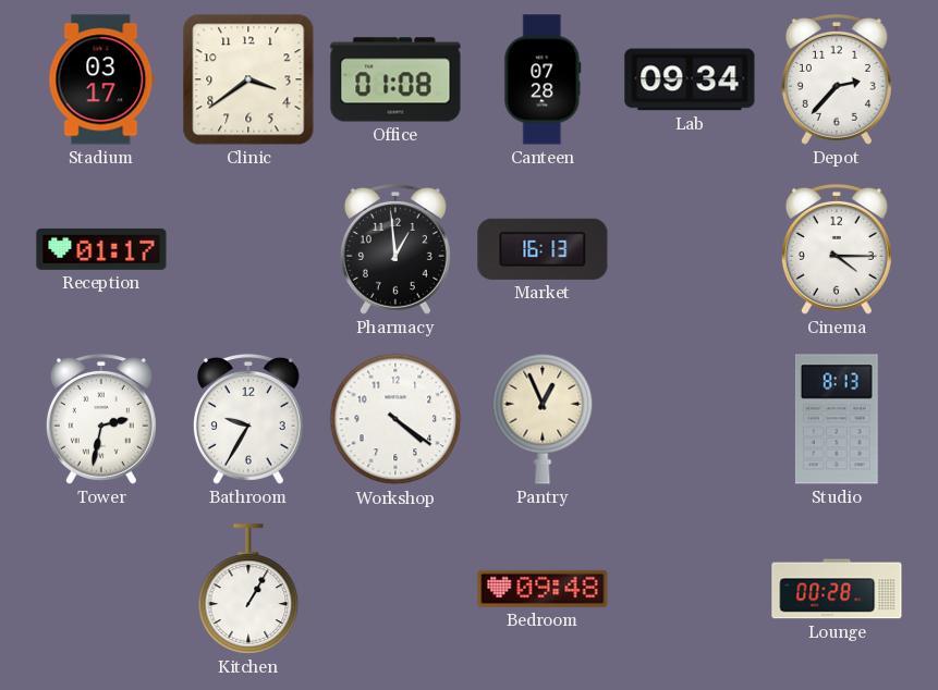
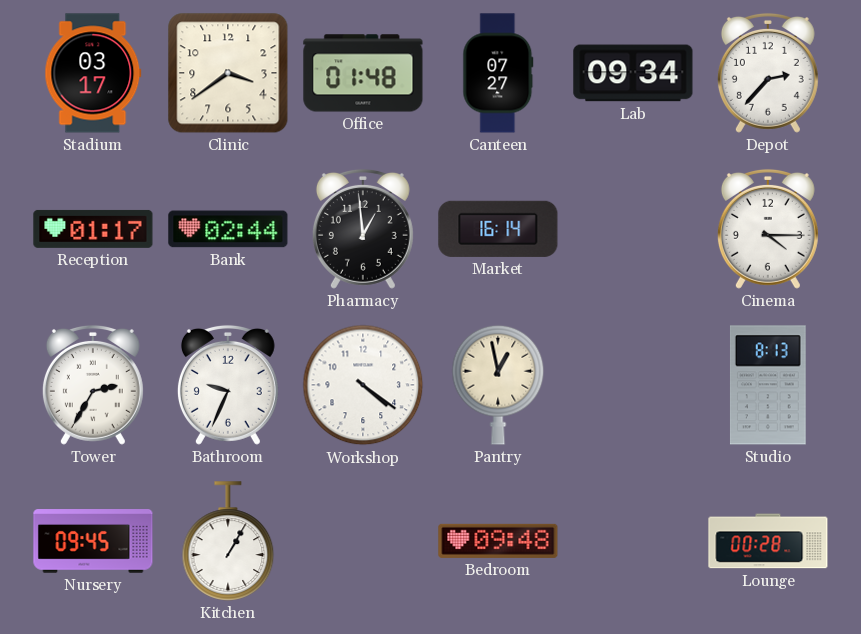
Office: 01:08 -> 01:48 (363, 73)
Canteen: 07:28 -> 07:27 (498, 73)
Bank: none -> 02:44 (228, 229)
Market: 16:13 -> 16:14 (498, 229)
Tower: 2:32 -> 2:35 (93, 385)
Bathroom: 9:35 -> 9:34 (228, 385)
Pantry: 12:56 -> 12:58 (498, 385)
Nursery: none -> 09:45 (93, 541)
